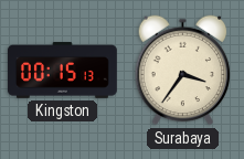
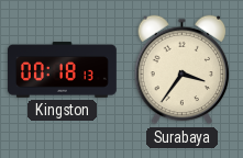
Kingston: 00:15 -> 00:18 (62, 70)
